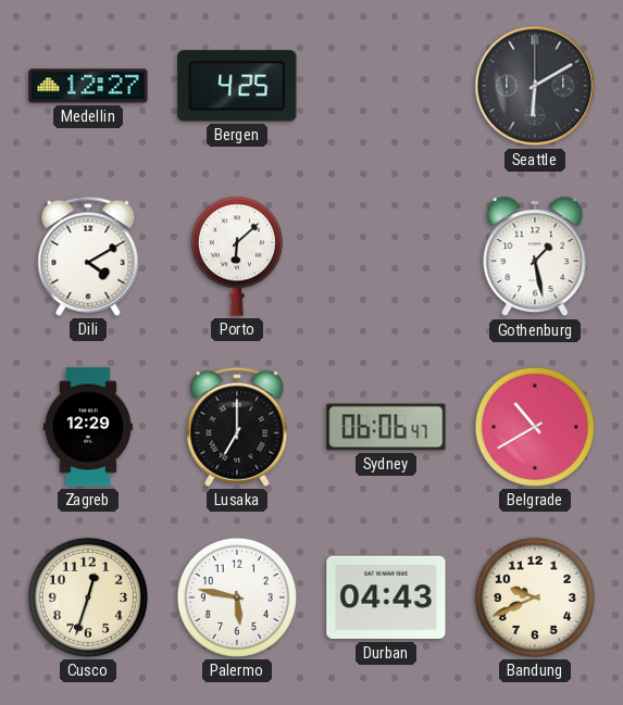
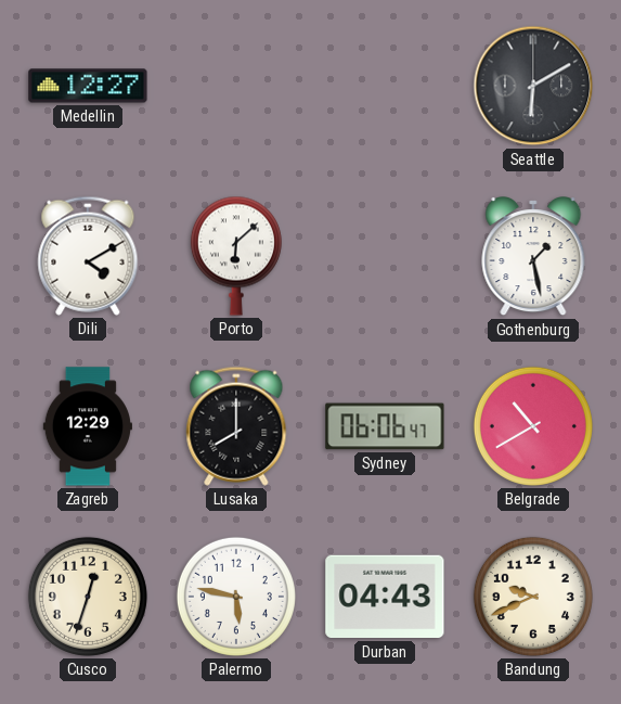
Bergen: 4:25 -> none (237, 86)
Lusaka: 7:00 -> 8:00 (236, 426)
